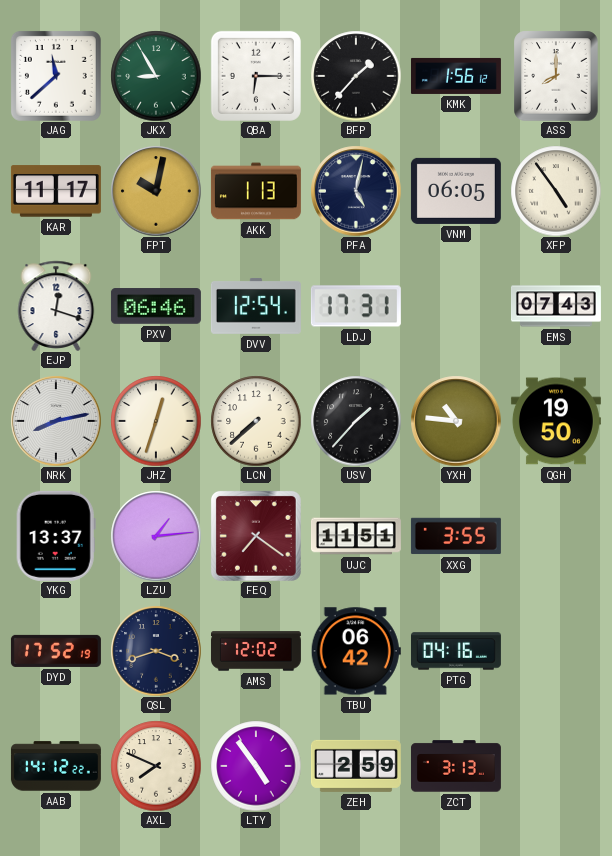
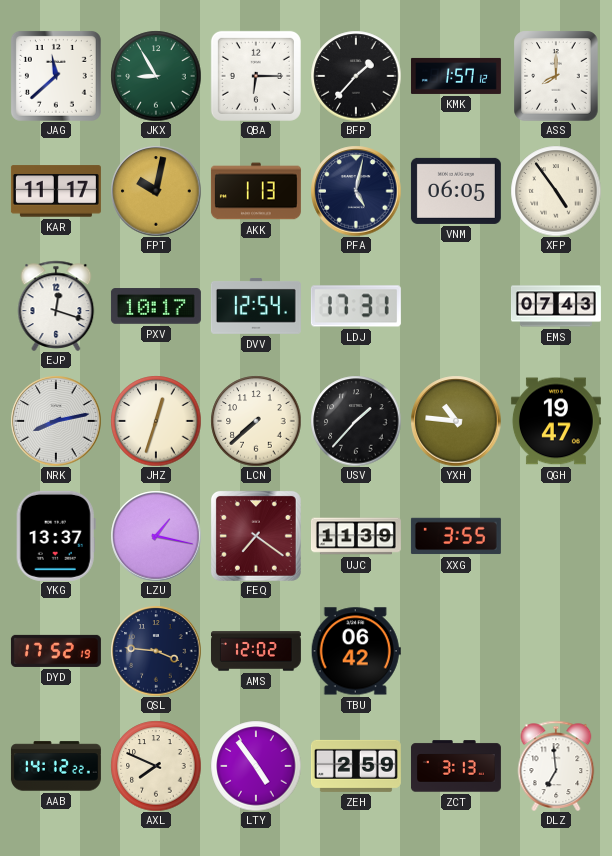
KMK: 1:56 -> 1:57 (456, 76)
PXV: 06:46 -> 10:17 (156, 306)
QGH: 19:50 -> 19:47 (556, 421)
LZU: 1:14 -> 1:17 (156, 536)
UJC: 11:51 -> 11:39 (356, 536)
QSL: 3:42 -> 3:46 (156, 651)
PTG: 04:16 -> none (456, 651)
DLZ: none -> 6:59 (556, 766)
